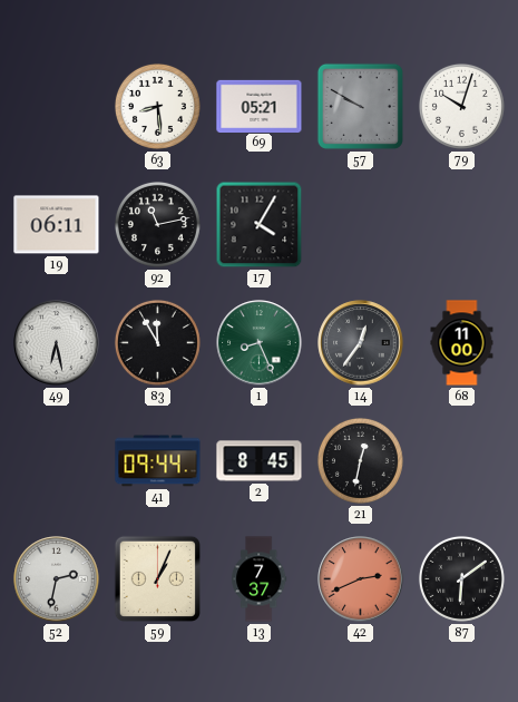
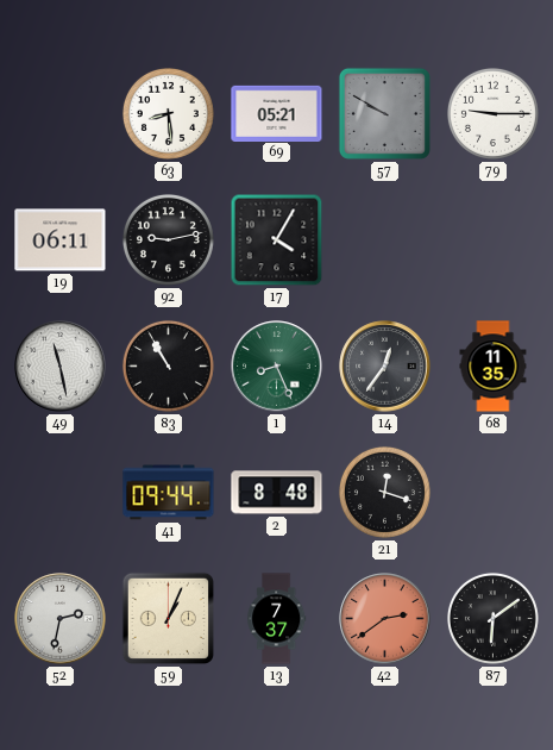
79: 10:03 -> 9:15 (492, 113)
92: 11:13 -> 9:13 (168, 239)
49: 6:28 -> 11:28 (61, 367)
83: 11:55 -> 10:55 (168, 365)
68: 11:00 -> 11:35 (494, 367)
2: 8:45 -> 8:48 (277, 493)
21: 12:32 -> 12:18 (384, 492)
42: 2:41 -> 2:39 (385, 619)
